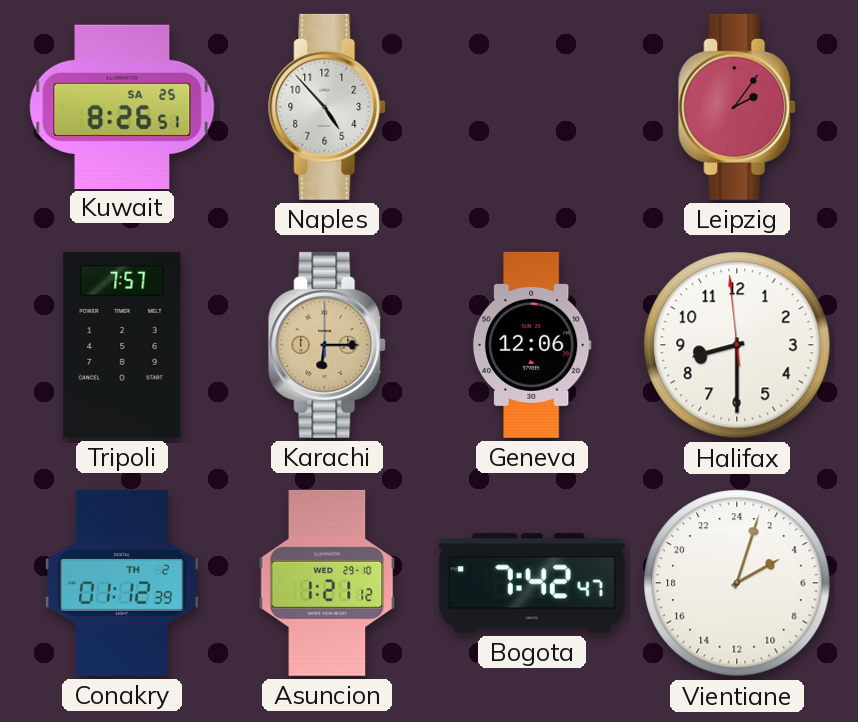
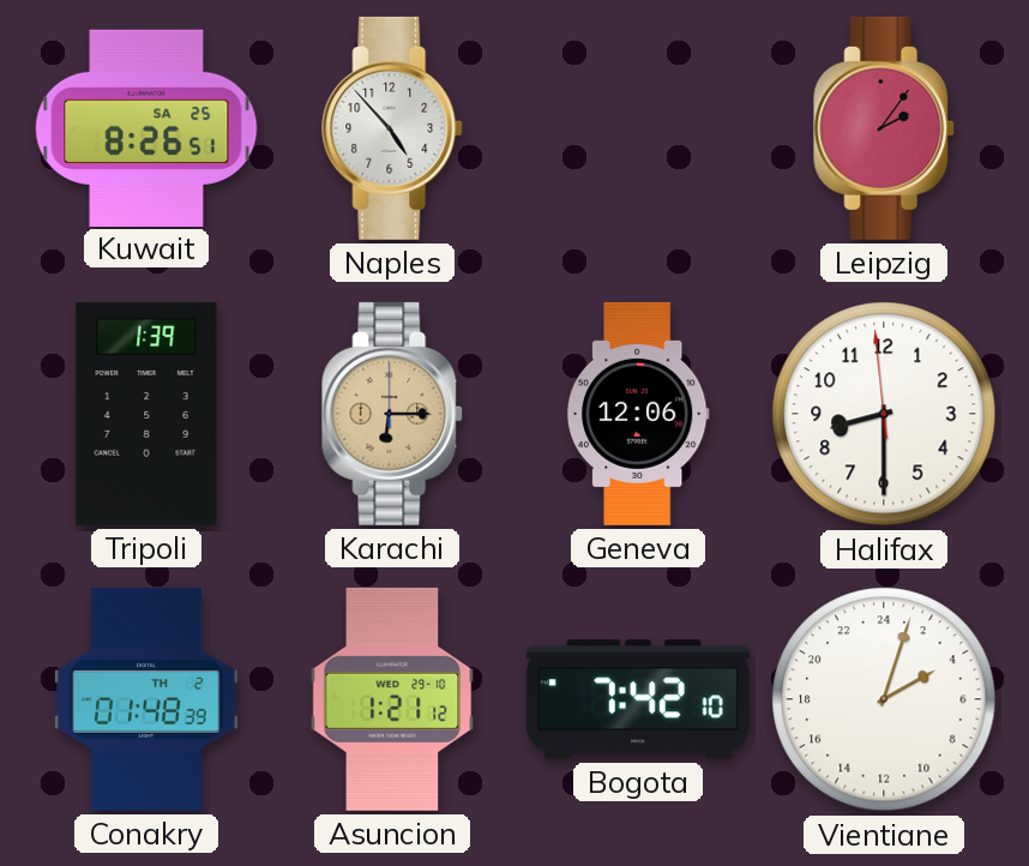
Tripoli: 7:57 -> 1:39 (146, 414)
Conakry: 01:12 -> 01:48 (146, 699)
Bogota: 7:42:47 -> 7:42:10 (638, 699)
